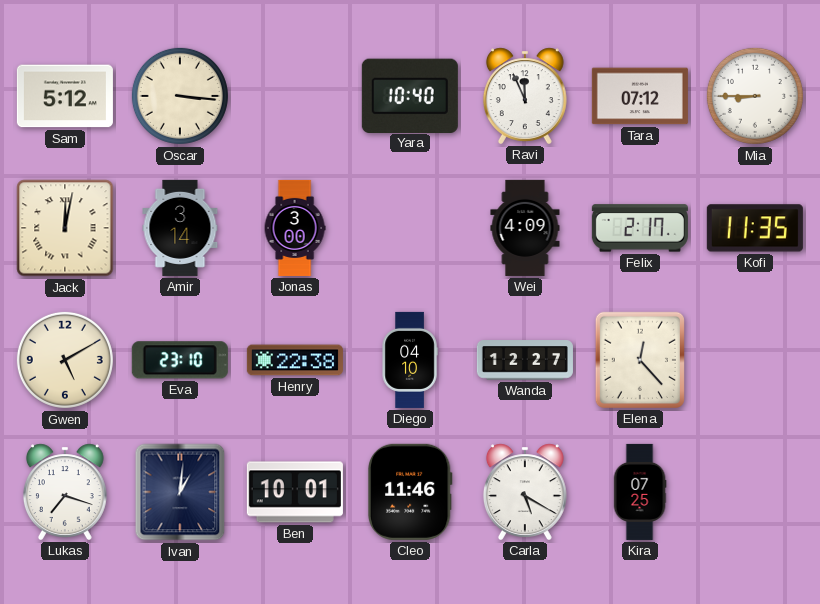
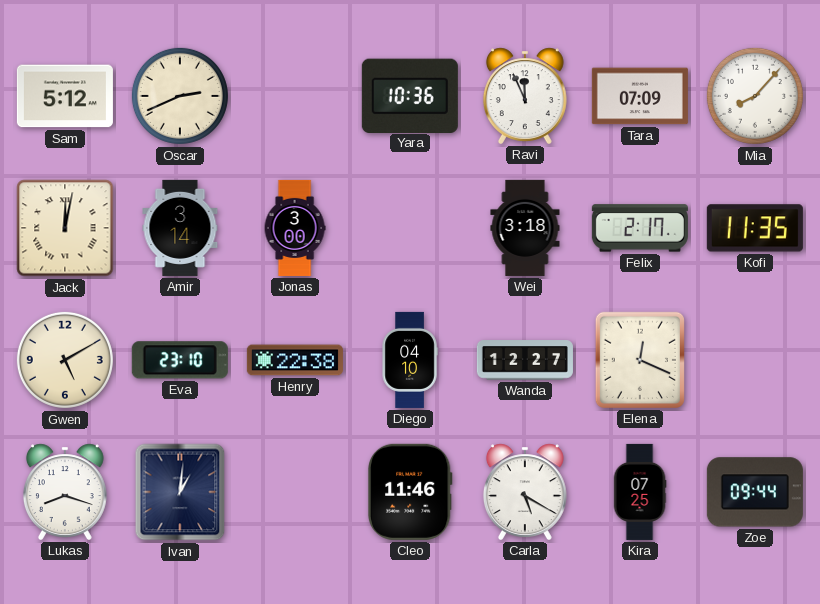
Oscar: 3:16 -> 2:41 (180, 96)
Yara: 10:40 -> 10:36 (410, 95)
Tara: 07:12 -> 07:09 (640, 96)
Mia: 8:45 -> 8:07 (755, 96)
Wei: 4:09 -> 3:18 (525, 228)
Elena: 12:23 -> 12:19 (640, 360)
Lukas: 7:18 -> 8:18 (65, 492)
Ben: 10:01 -> none (295, 492)
Zoe: none -> 09:44 (755, 492)
